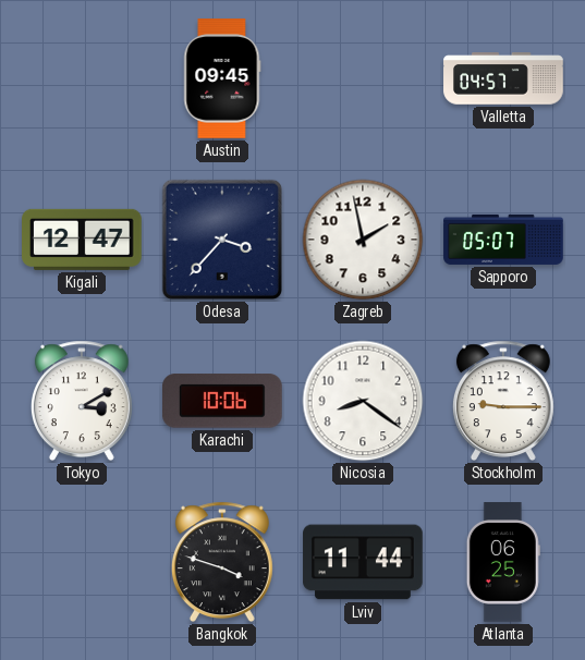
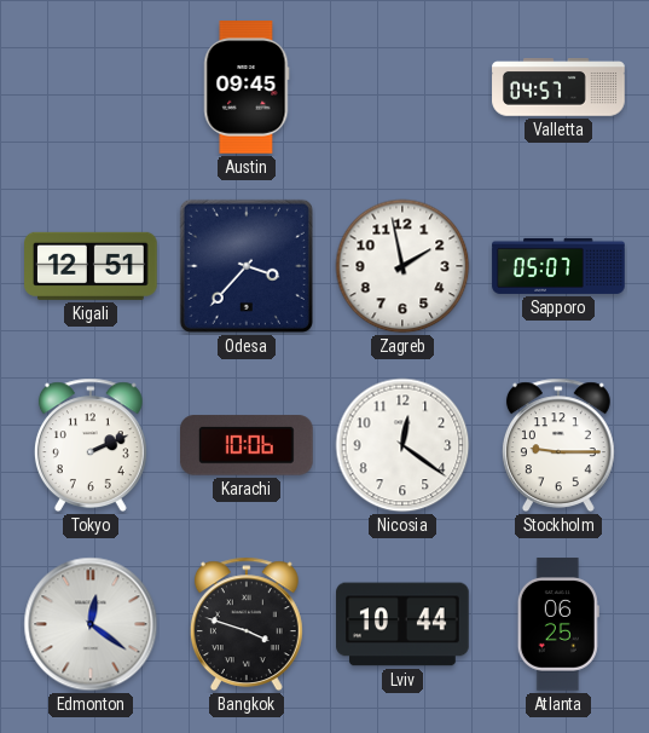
Kigali: 12:47 -> 12:51 (92, 266)
Tokyo: 3:10 -> 2:11 (91, 445)
Nicosia: 8:21 -> 12:21 (402, 445)
Edmonton: none -> 12:21 (91, 624)
Lviv: 11:44 -> 10:44 (402, 624)
